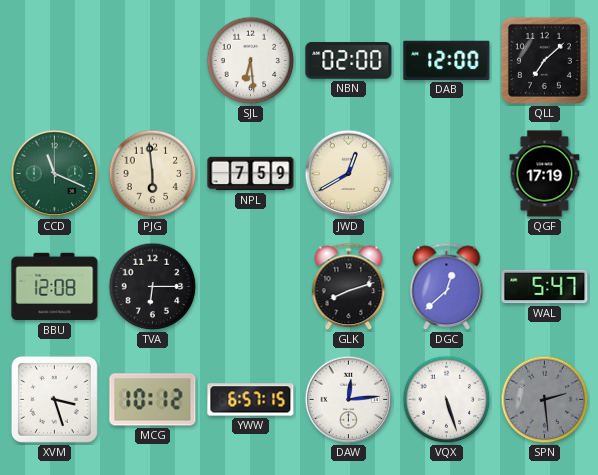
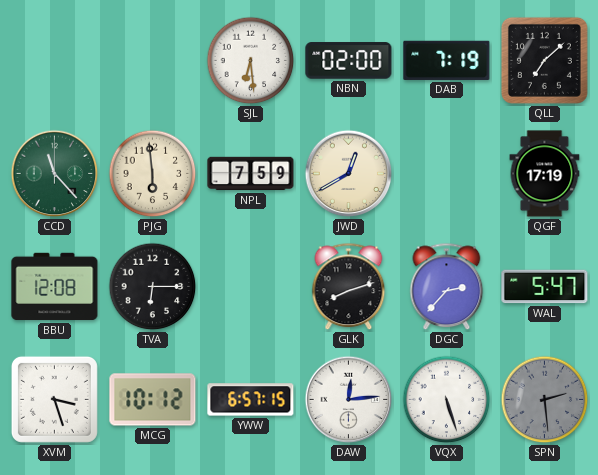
DAB: 12:00 -> 7:19 (447, 60)
CCD: 11:19 -> 11:23 (55, 174)
DGC: 12:38 -> 2:37 (447, 287)
